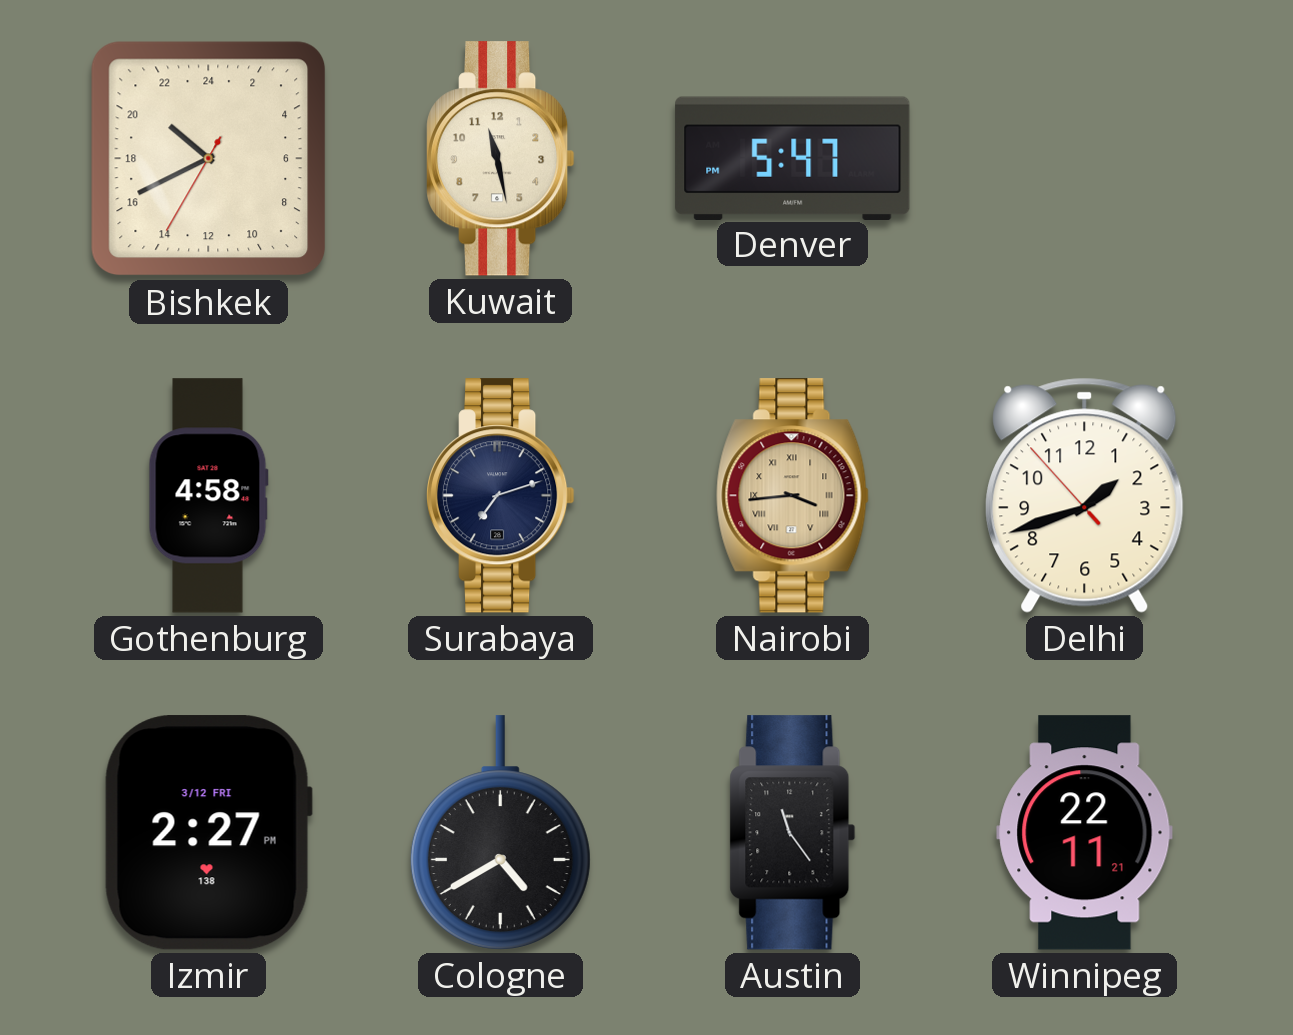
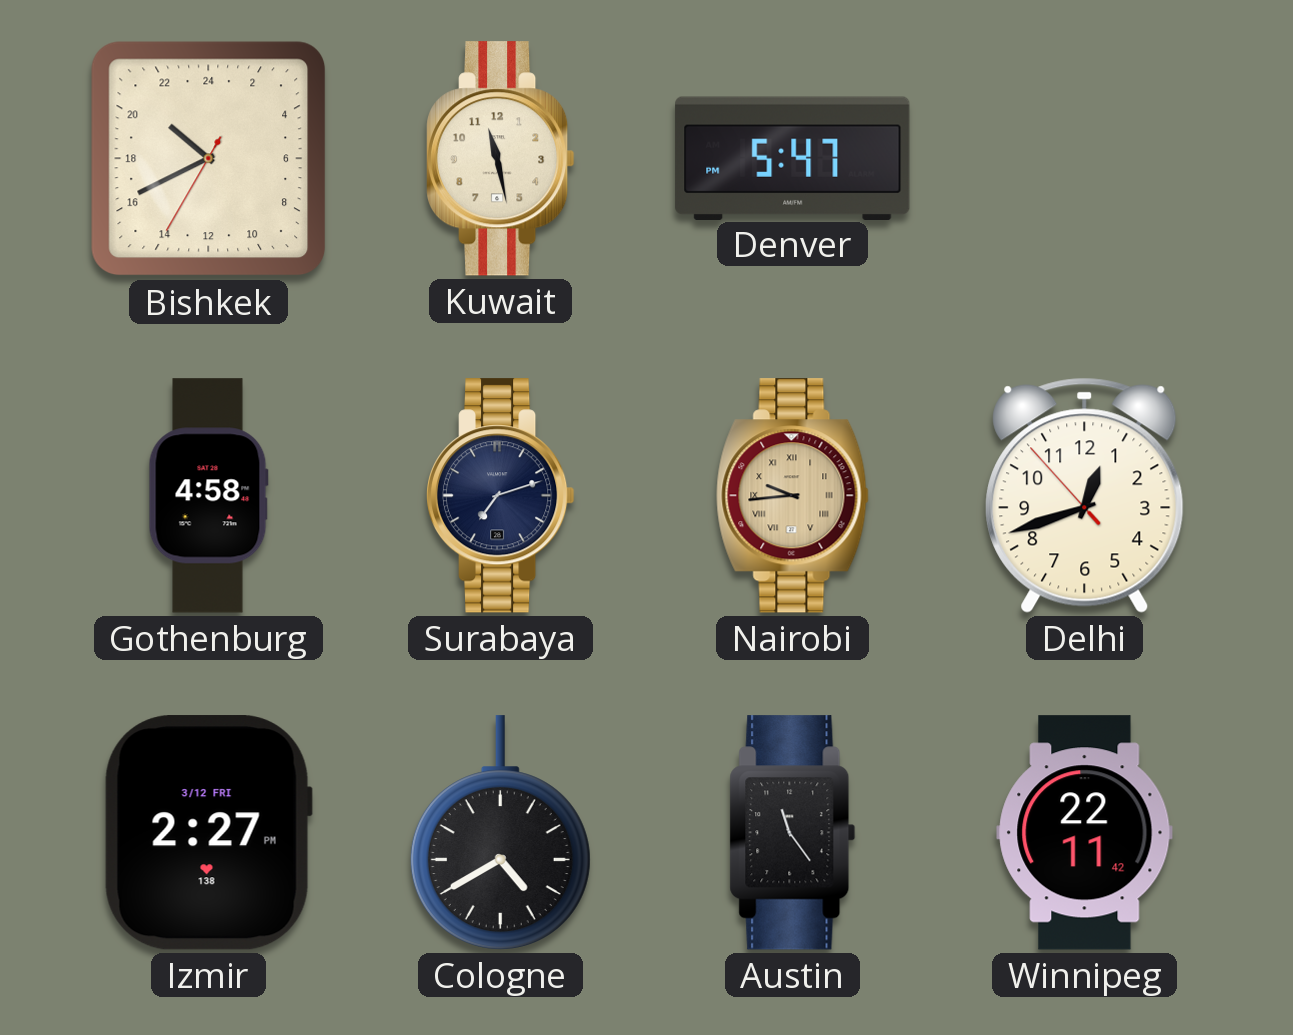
Nairobi: 3:44 -> 9:44 (793, 496)
Delhi: 1:41 -> 12:41 (1085, 495)
Winnipeg: 22:11:21 -> 22:11:42 (1085, 833)
